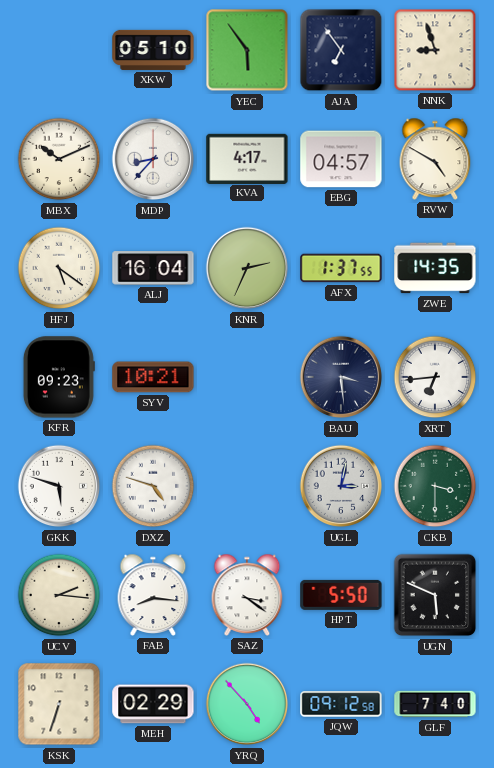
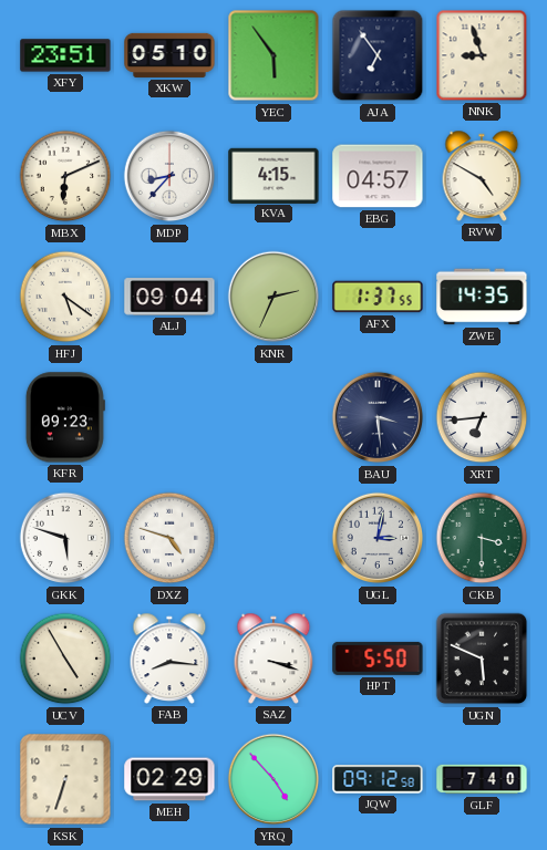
XFY: none -> 23:51 (65, 55)
MBX: 10:11 -> 6:11 (65, 176)
KVA: 4:17 -> 4:15 (273, 175)
ALJ: 16:04 -> 09:04 (169, 297)
SYV: 10:21 -> none (153, 377)
UCV: 2:16 -> 4:55 (65, 659)
SAZ: 3:21 -> 3:18 (273, 659)
